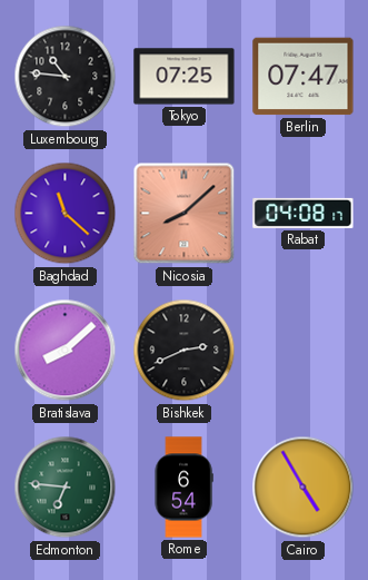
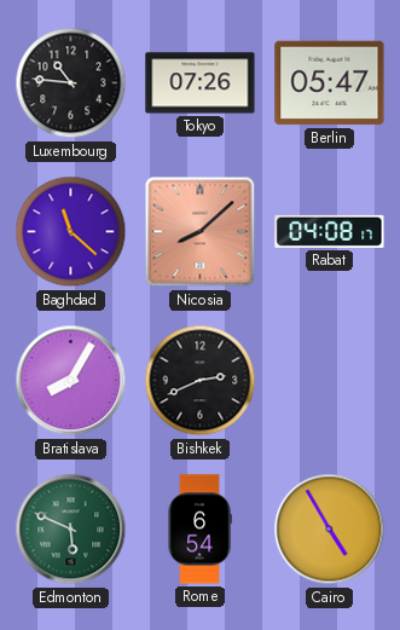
Tokyo: 07:25 -> 07:26 (201, 83)
Berlin: 07:47 -> 05:47 (330, 83)
Bratislava: 8:08 -> 8:05 (71, 381)
Edmonton: 6:46 -> 5:49 (71, 530)
